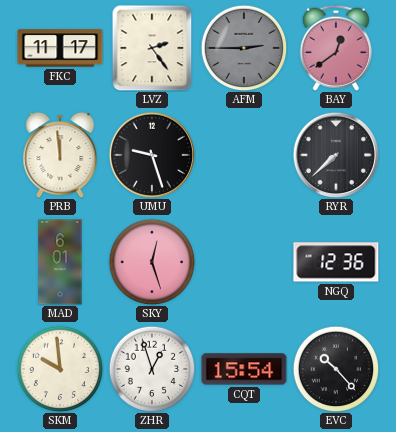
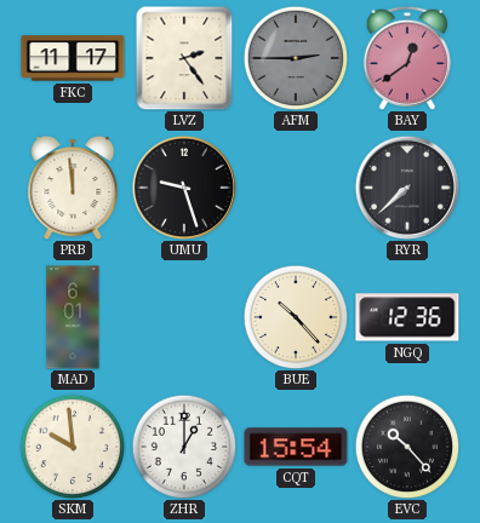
SKY: 12:27 -> none (152, 262)
BUE: none -> 10:23 (296, 317)
ZHR: 12:57 -> 1:00 (184, 447)
